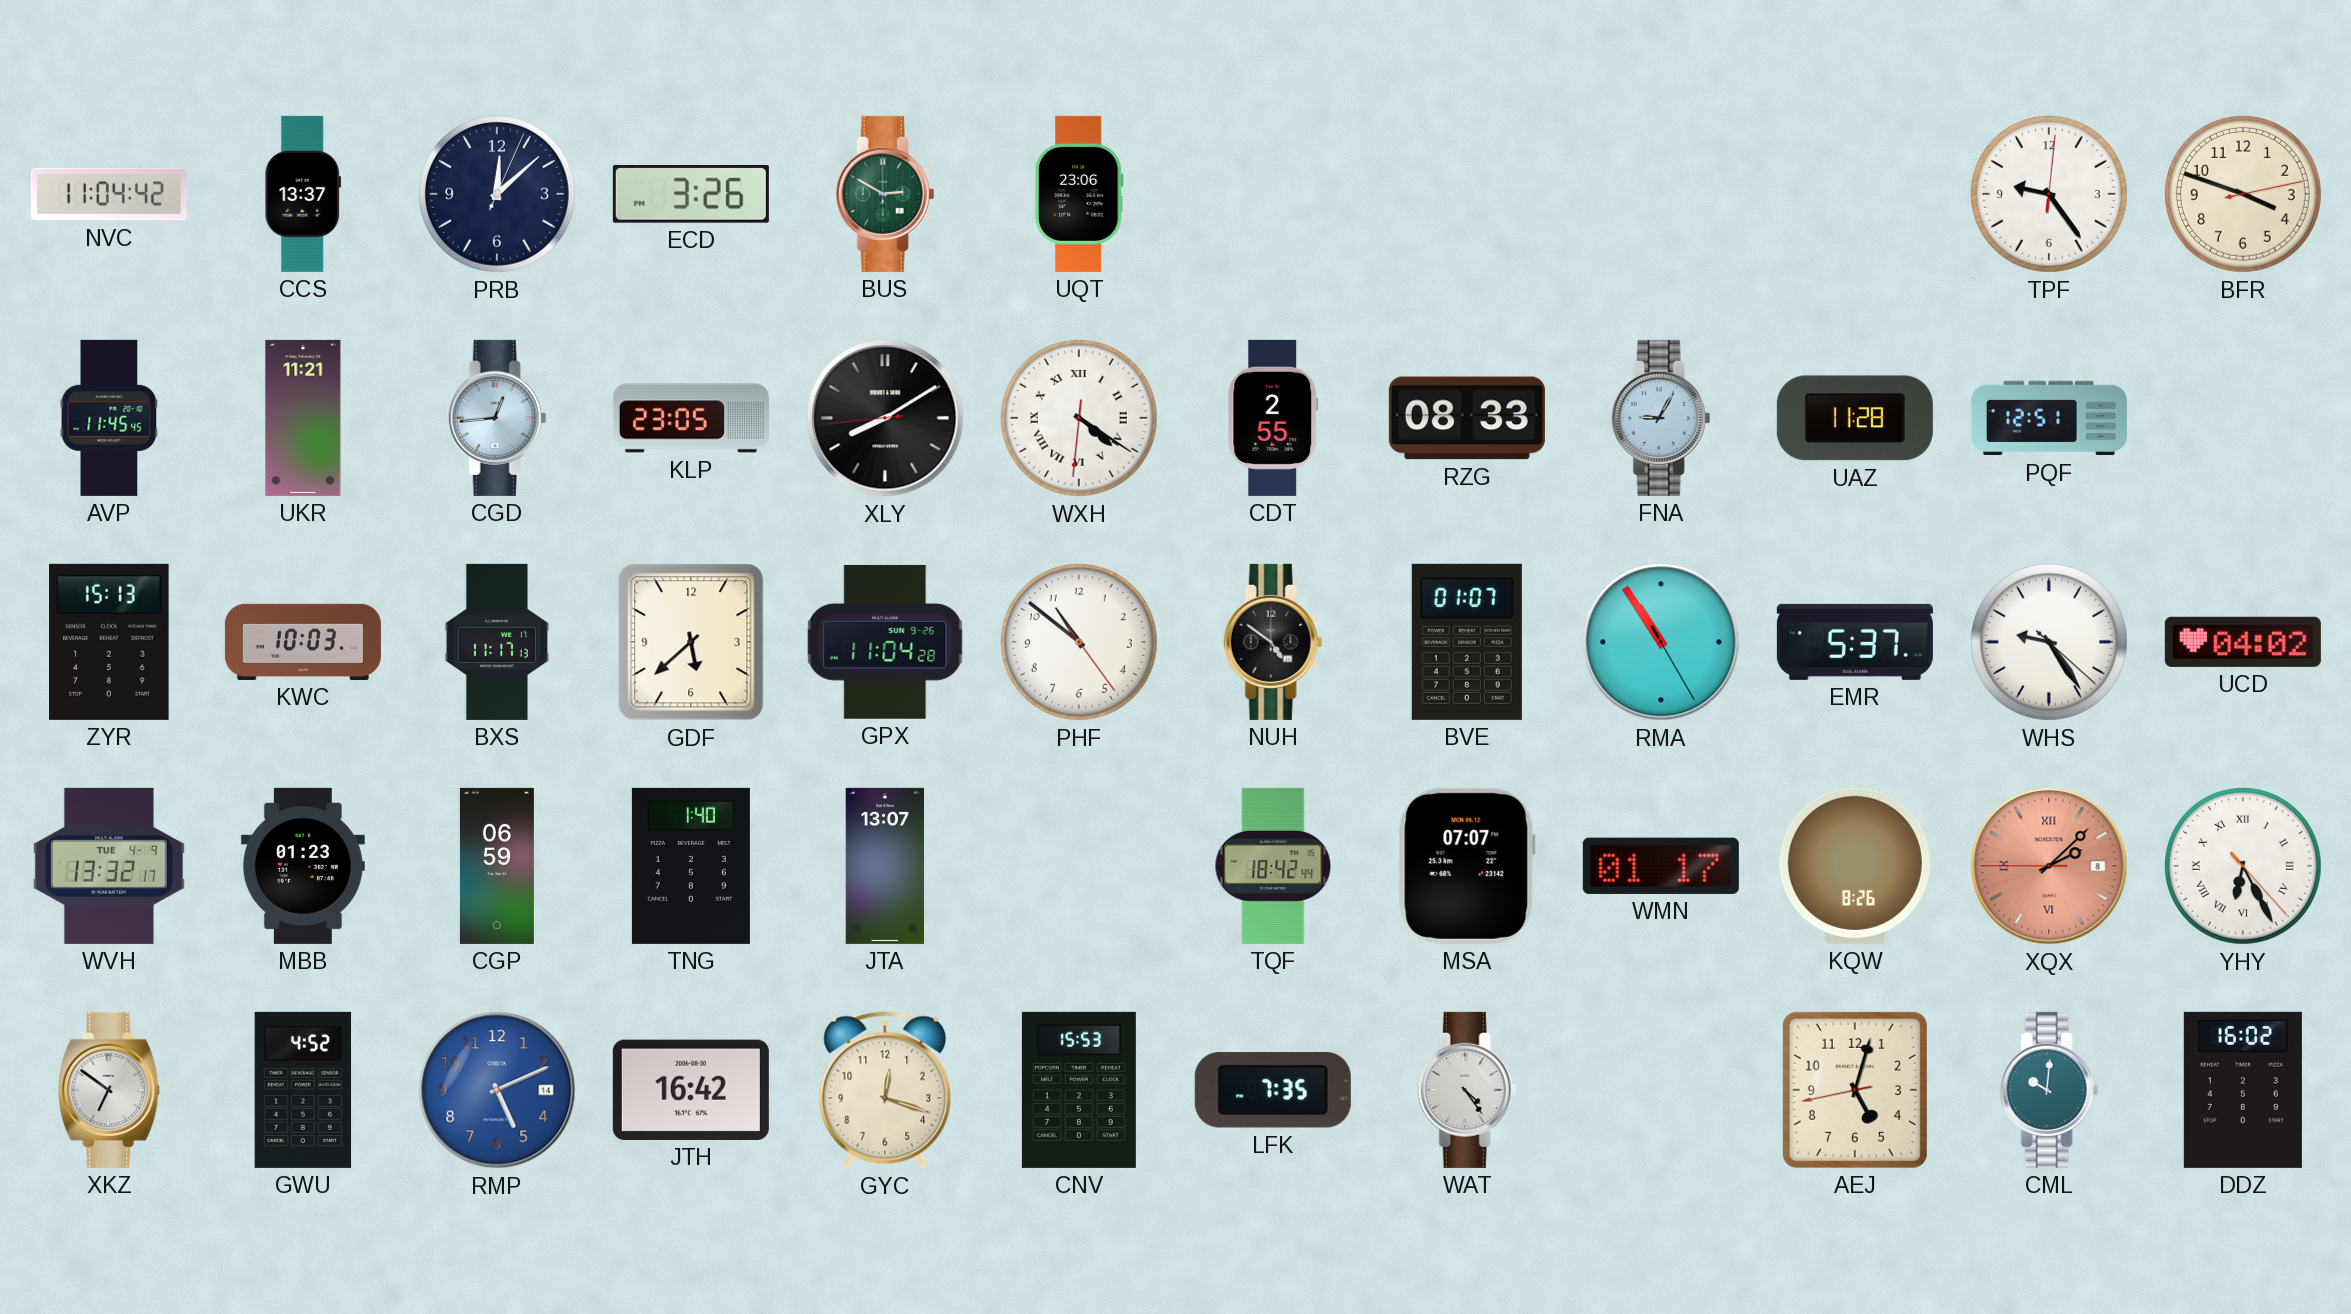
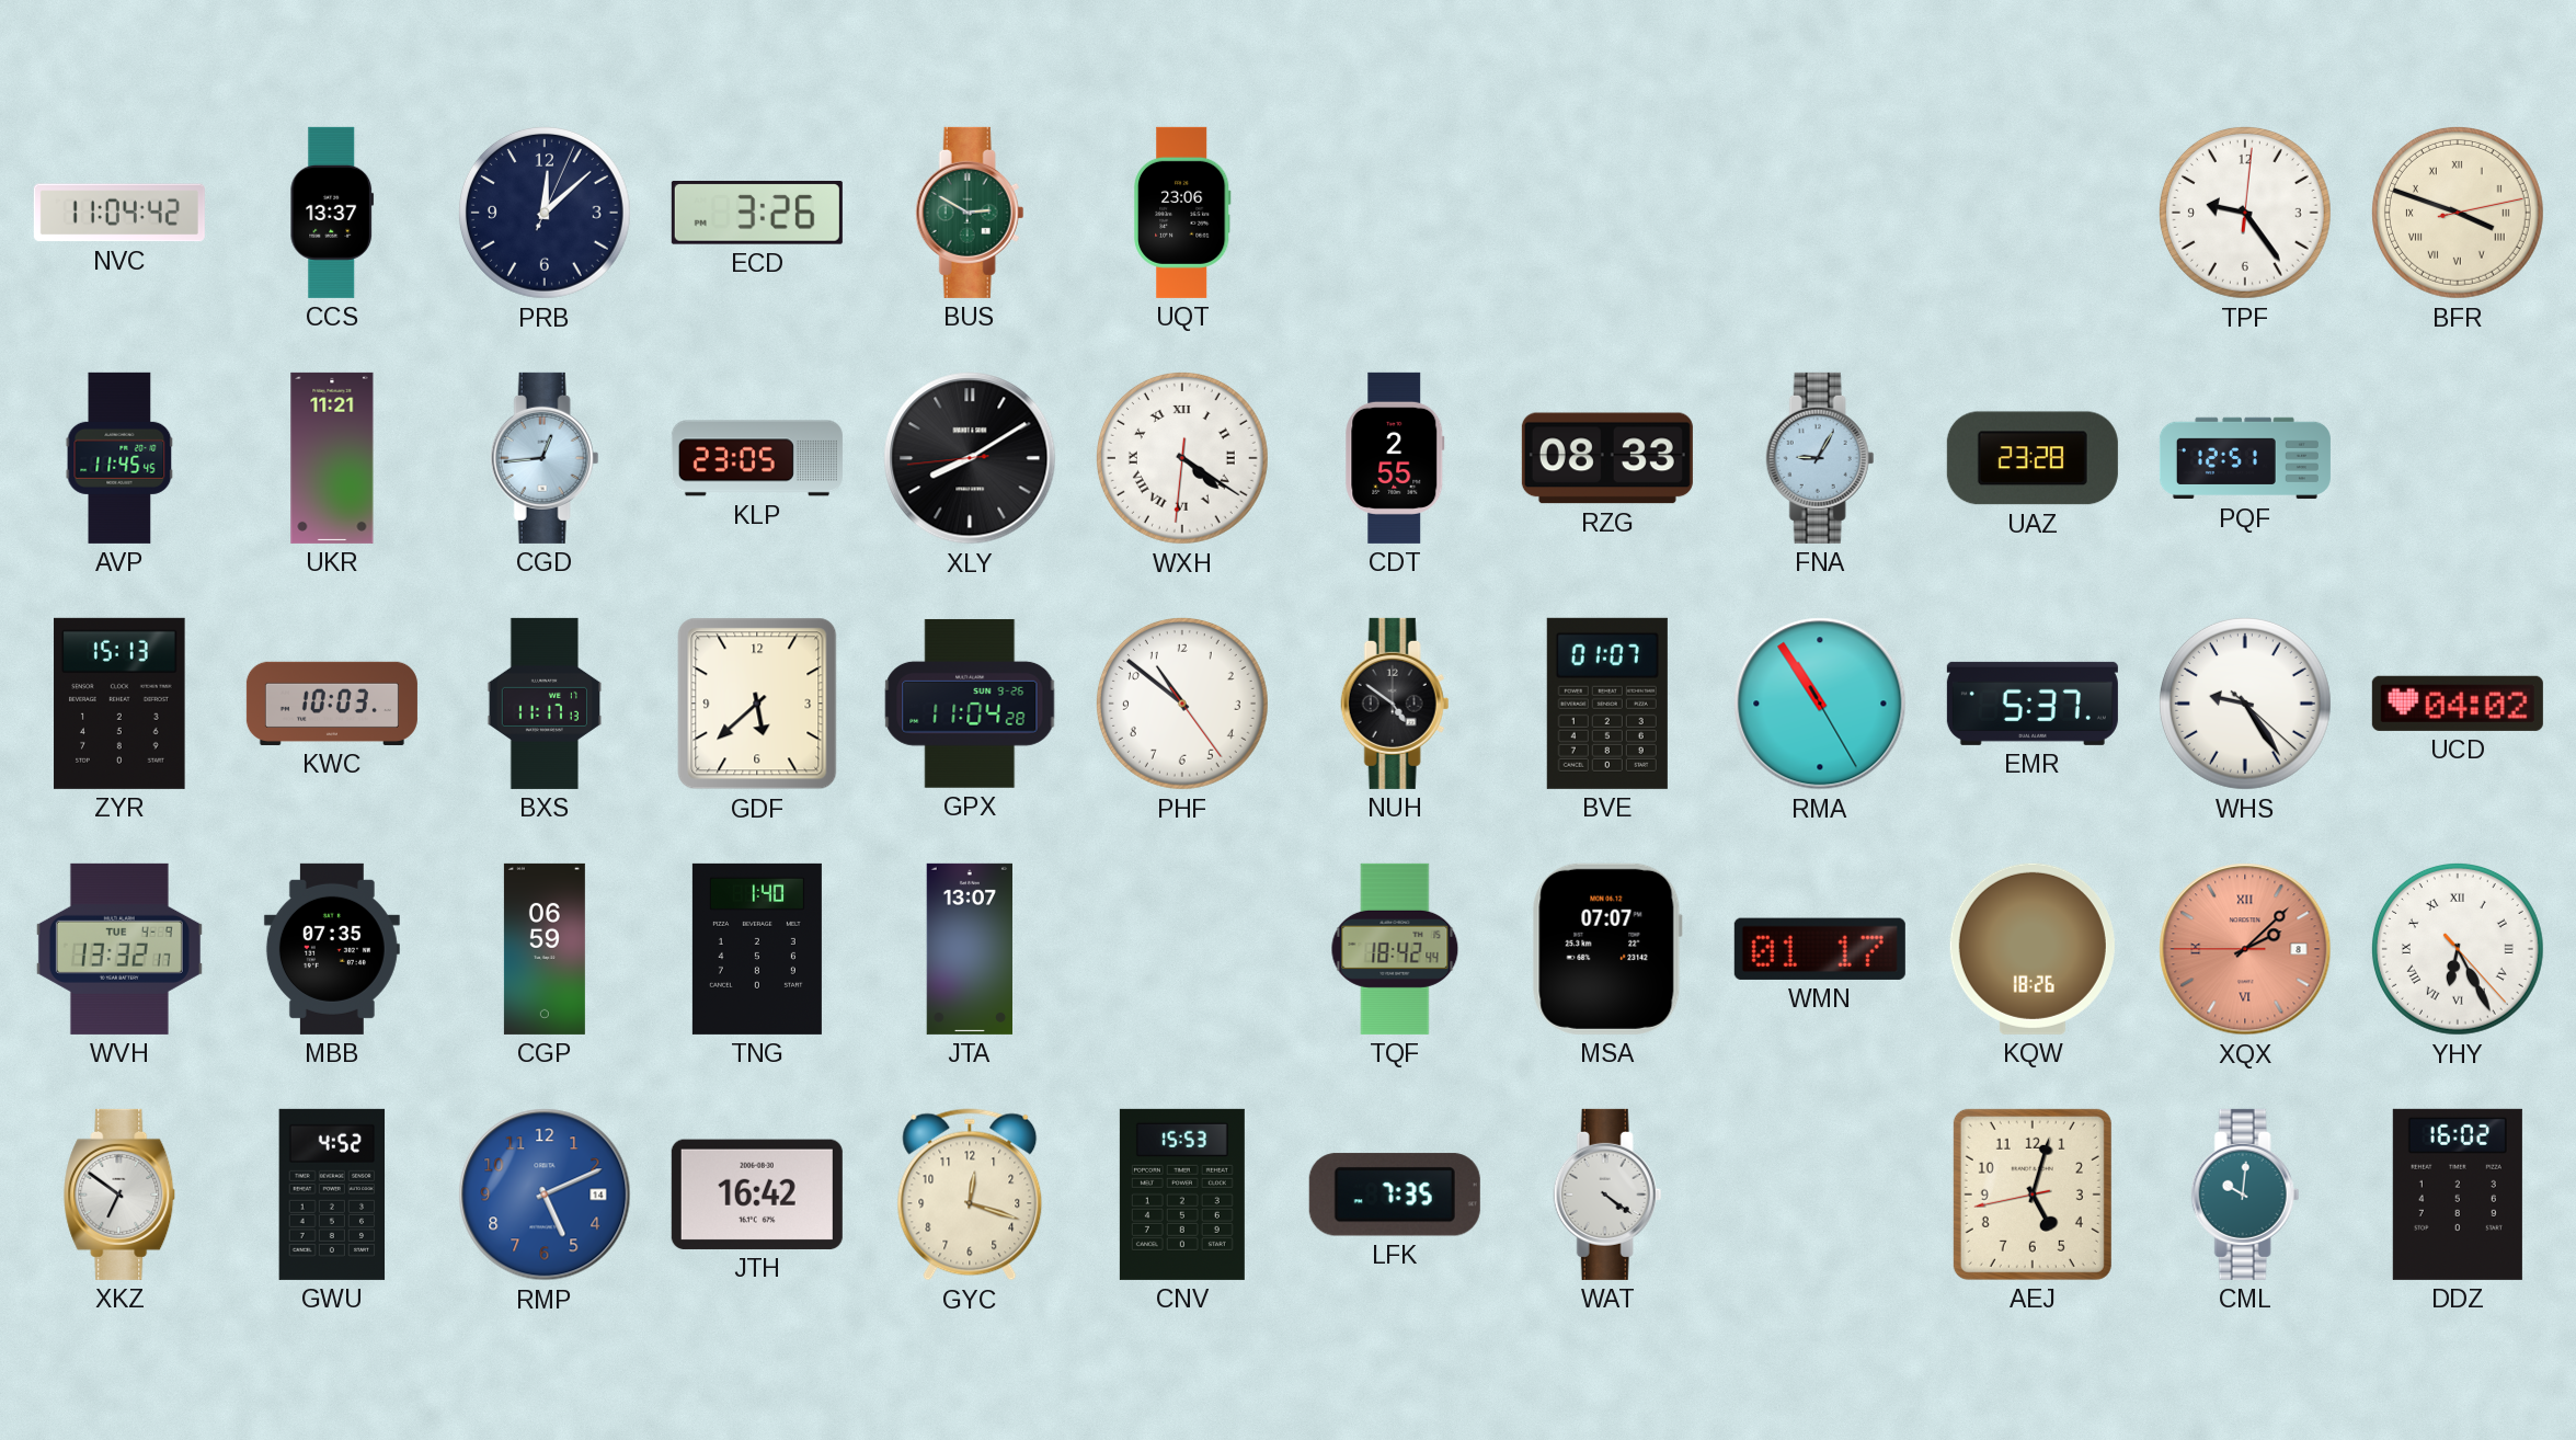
BFR numerals: Arabic -> Roman (2458, 213)
UAZ: 11:28 -> 23:28 (2033, 458)
MBB: 01:23 -> 07:35 (332, 949)
KQW: 8:26 -> 18:26 (2033, 949)
WAT: 4:24 -> 4:21 (1607, 1195)
